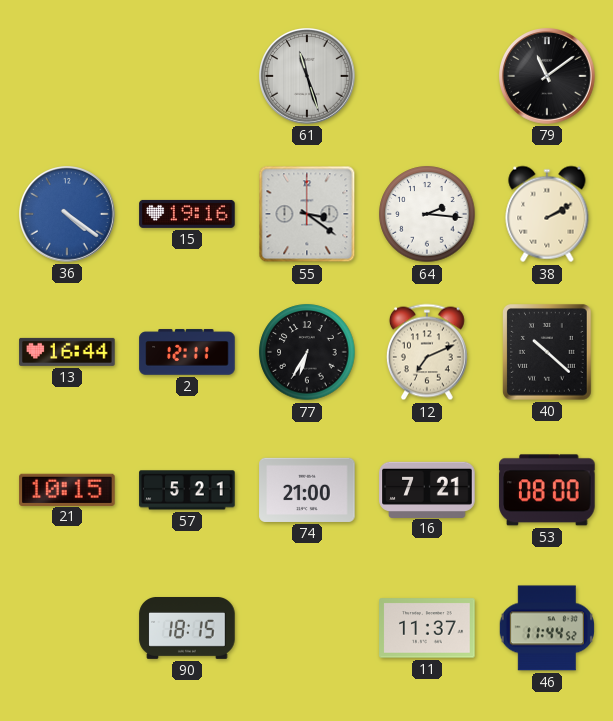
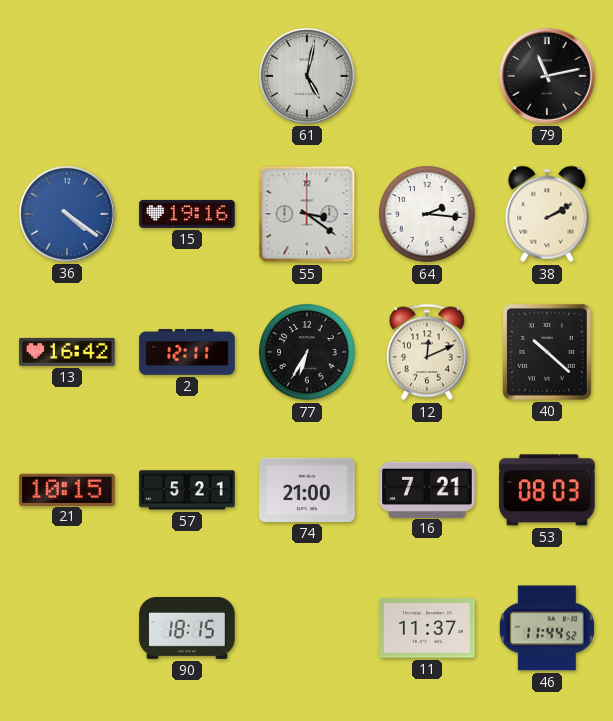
61: 11:27 -> 5:02 (308, 77)
79: 11:09 -> 11:13 (548, 77)
13: 16:44 -> 16:42 (67, 352)
12: 7:11 -> 12:11 (427, 352)
53: 08:00 -> 08:03 (547, 490)
